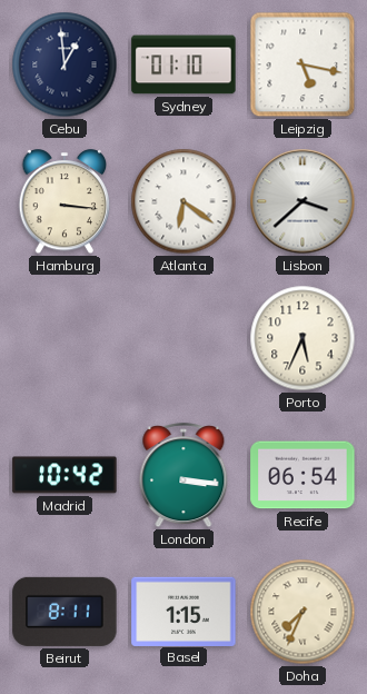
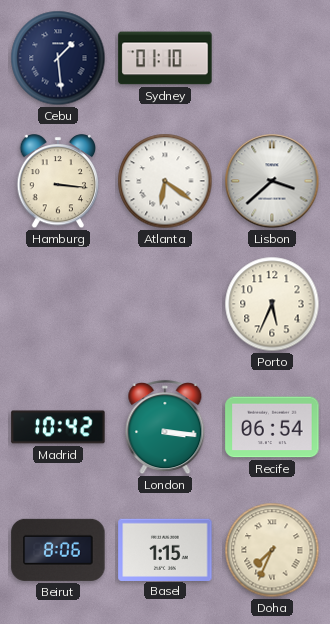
Cebu: 12:59 -> 1:29 (58, 58)
Leipzig: 5:17 -> none (302, 65)
Beirut: 8:11 -> 8:06 (58, 550)
